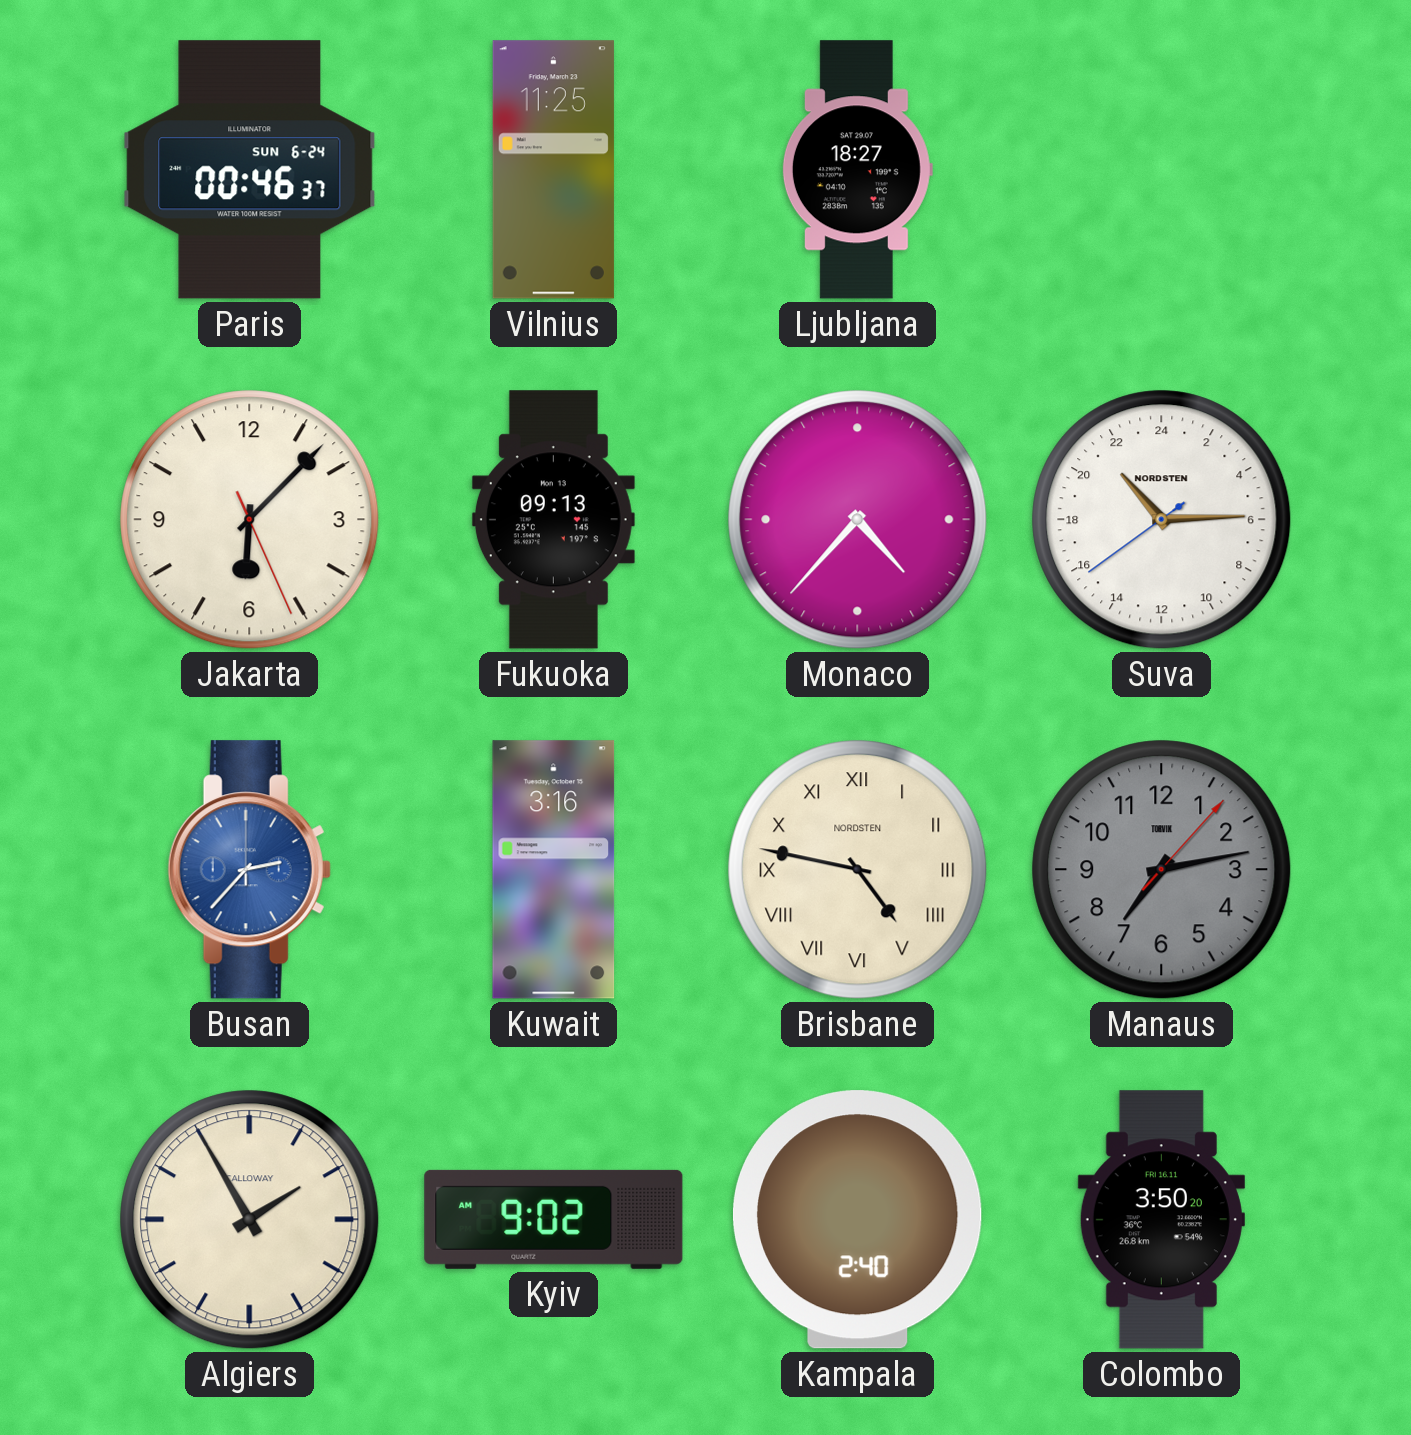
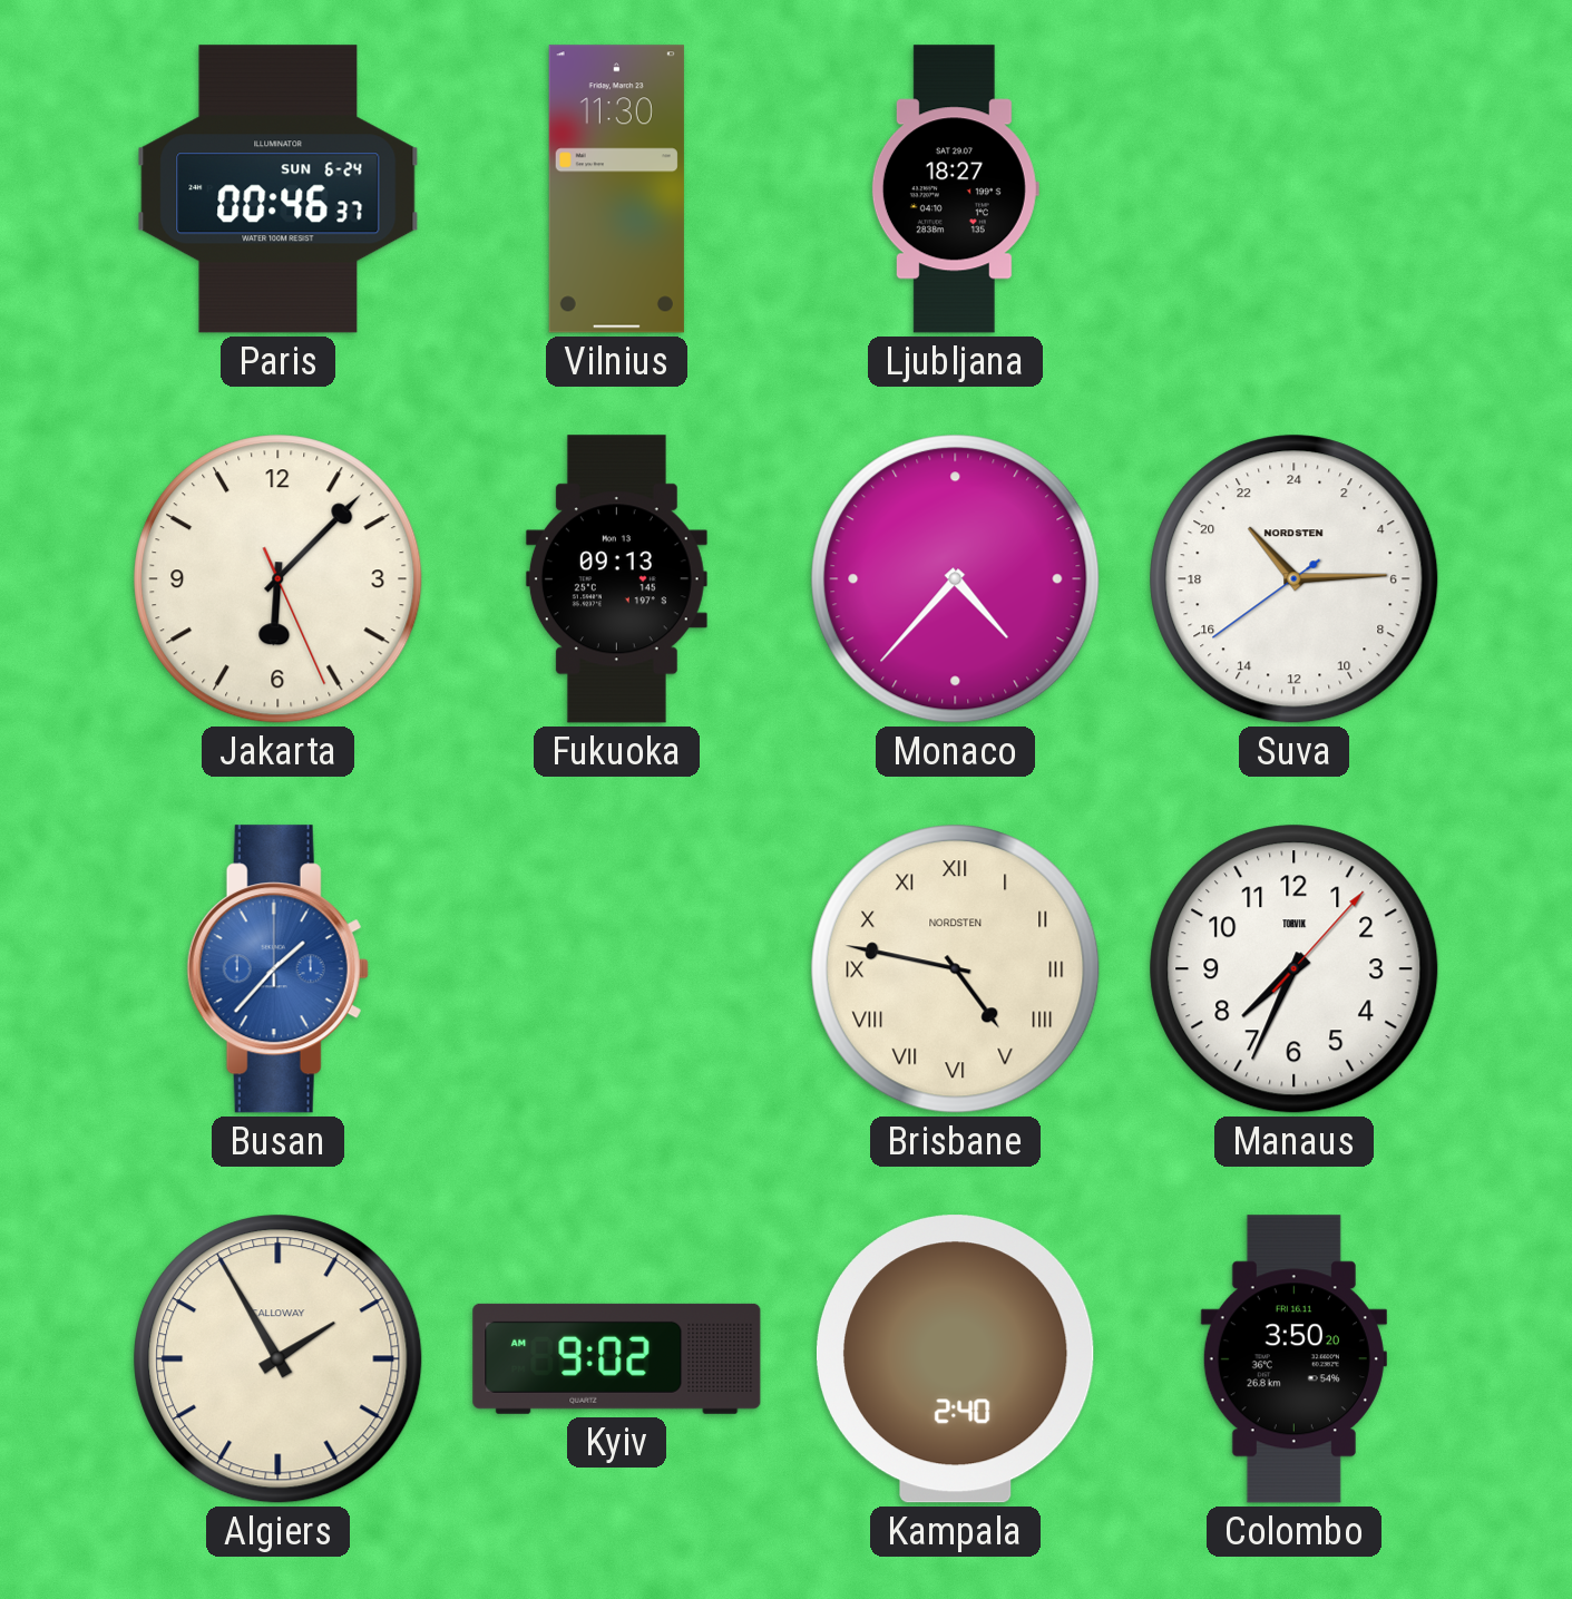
Vilnius: 11:25 -> 11:30 (616, 189)
Busan: 2:37 -> 1:37 (277, 969)
Kuwait: 3:16 -> none (554, 870)
Manaus: 7:13 -> 7:34 (1295, 969)
Manaus dial: grey -> white (1295, 969)
